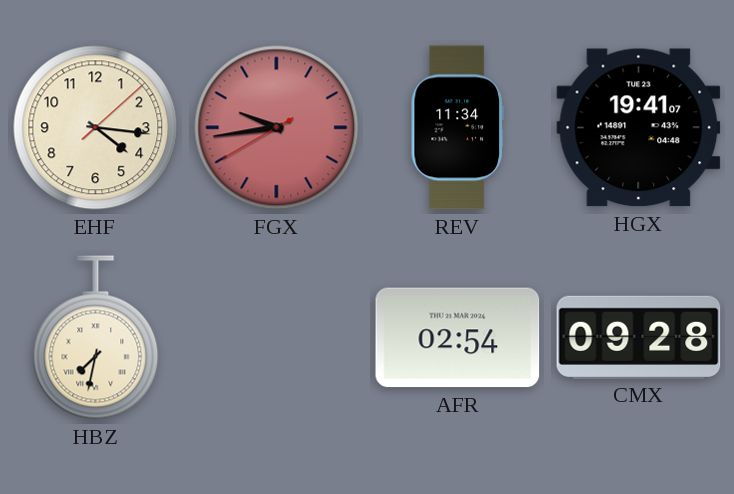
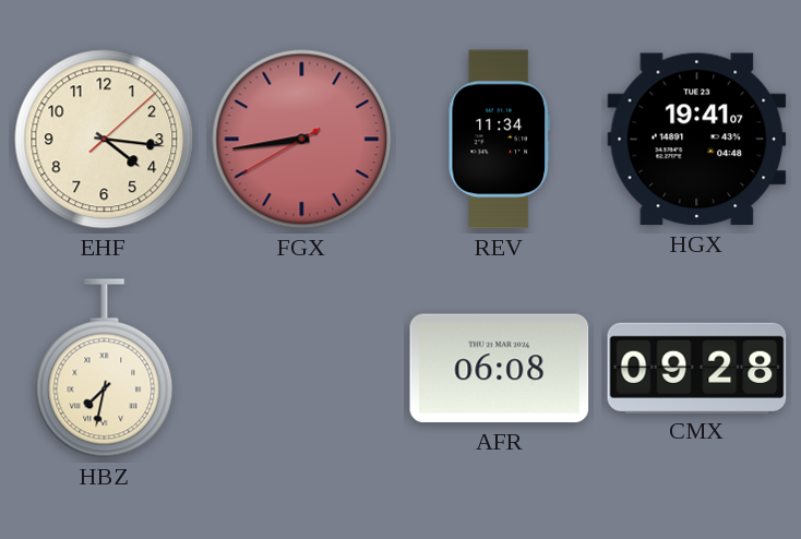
FGX: 9:43 -> 8:43 (302, 140)
AFR: 02:54 -> 06:08 (500, 369)
